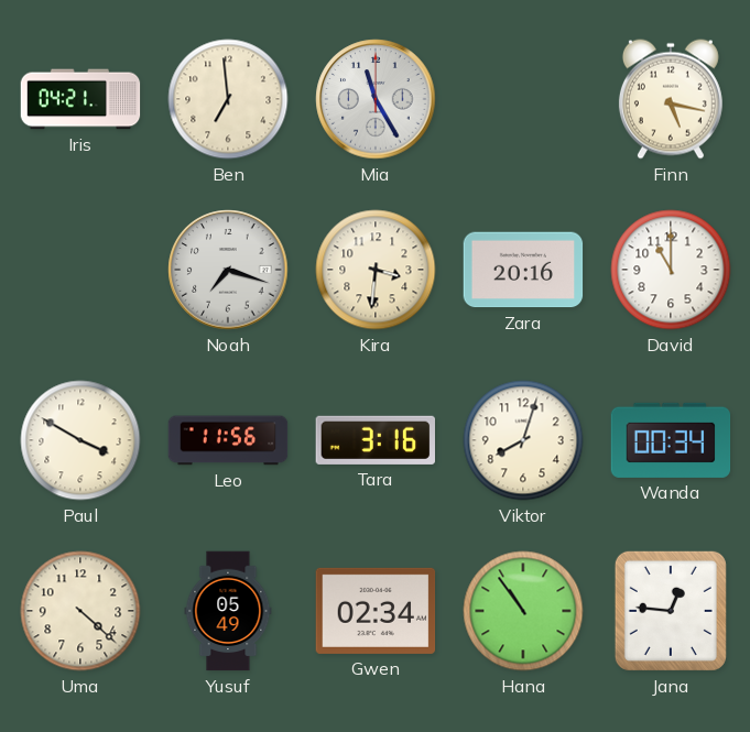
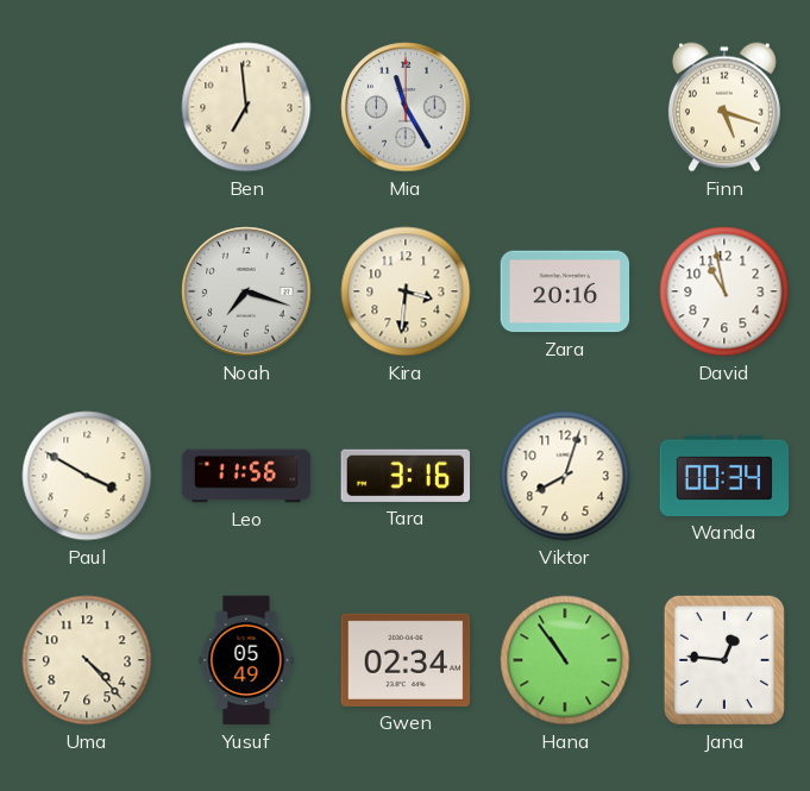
Iris: 04:21 -> none (80, 99)
Finn: 5:17 -> 5:18 (724, 107)
David: 11:00 -> 10:58 (724, 291)
Uma: 4:22 -> 4:23 (87, 660)
